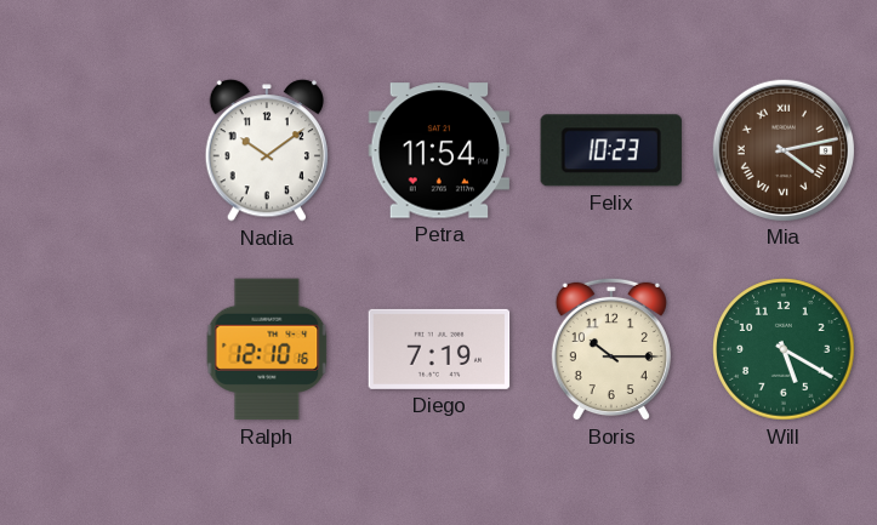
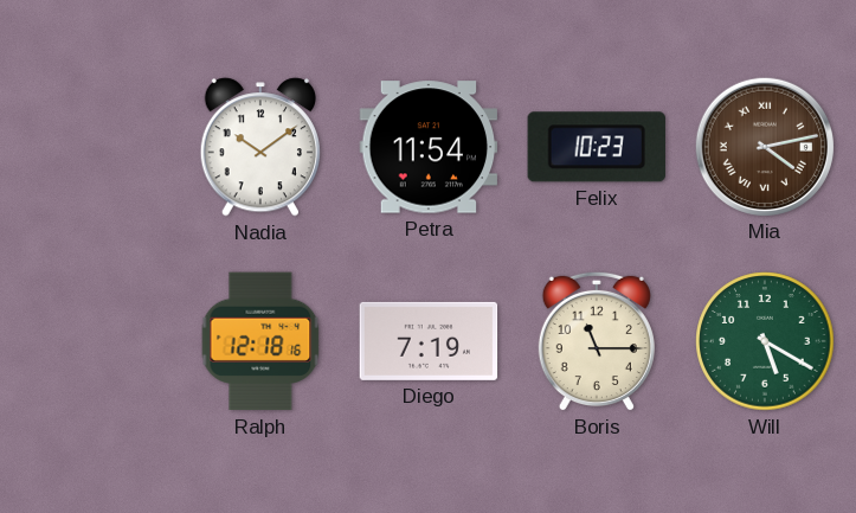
Ralph: 12:10 -> 12:18 (260, 341)
Boris: 10:15 -> 11:15 (597, 341)
